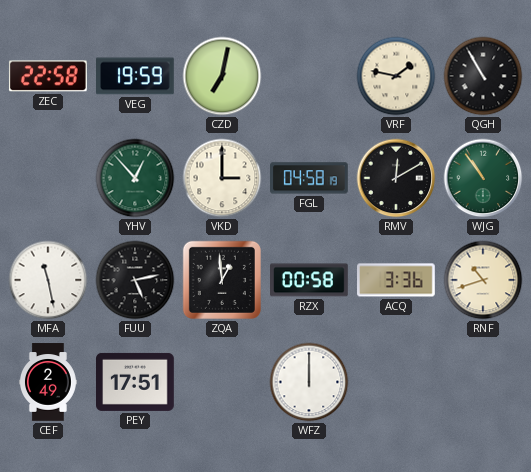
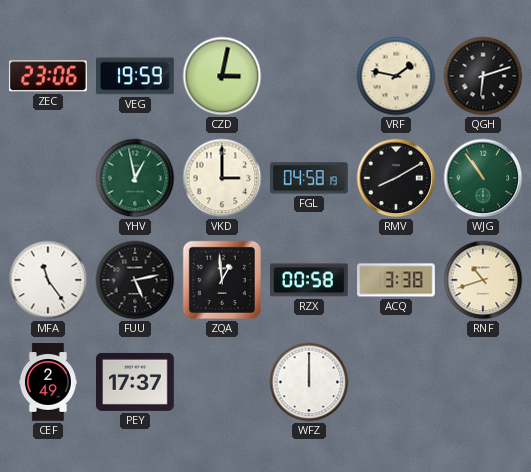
ZEC: 22:58 -> 23:06 (48, 76)
CZD: 7:02 -> 3:02 (222, 76)
QGH: 10:55 -> 6:12 (483, 76)
YHV: 12:53 -> 12:58 (135, 178)
RMV: 12:10 -> 8:10 (396, 178)
MFA: 11:28 -> 11:24 (48, 280)
ACQ: 3:36 -> 3:38 (396, 280)
PEY: 17:51 -> 17:37 (136, 382)
